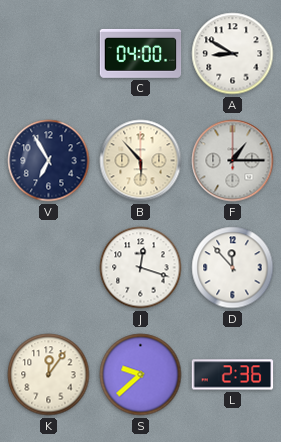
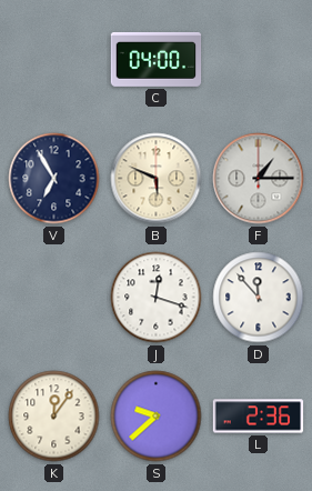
A: 8:50 -> none (233, 54)
B: 5:53 -> 5:49 (157, 179)
